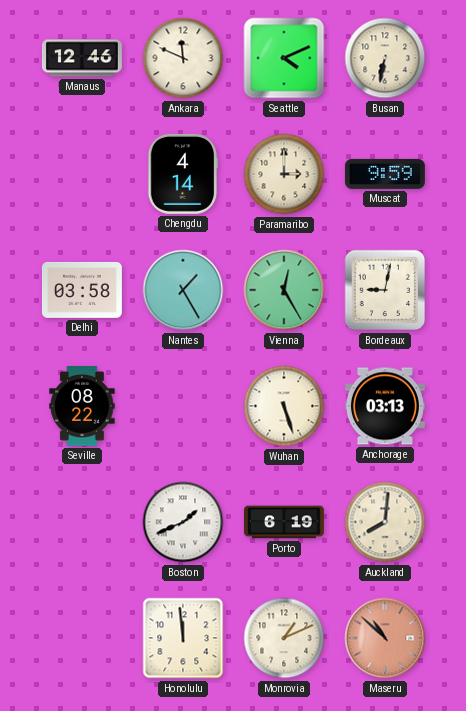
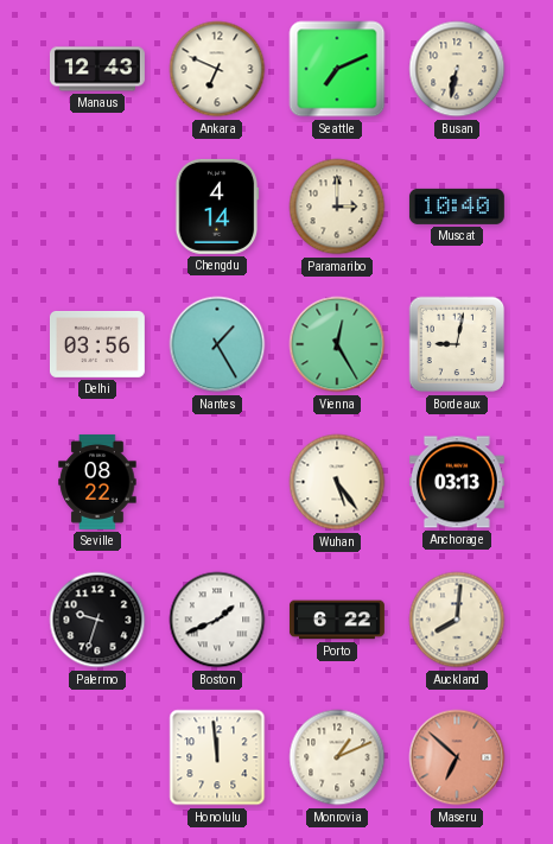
Manaus: 12:46 -> 12:43 (97, 69)
Ankara: 11:49 -> 6:49 (217, 69)
Seattle: 4:11 -> 7:11 (337, 69)
Muscat: 9:59 -> 10:40 (457, 207)
Delhi: 03:58 -> 03:56 (97, 344)
Wuhan: 5:27 -> 5:24 (337, 482)
Palermo: none -> 9:33 (97, 620)
Porto: 6:19 -> 6:22 (337, 620)
Maseru: 10:52 -> 6:52 (457, 757)
